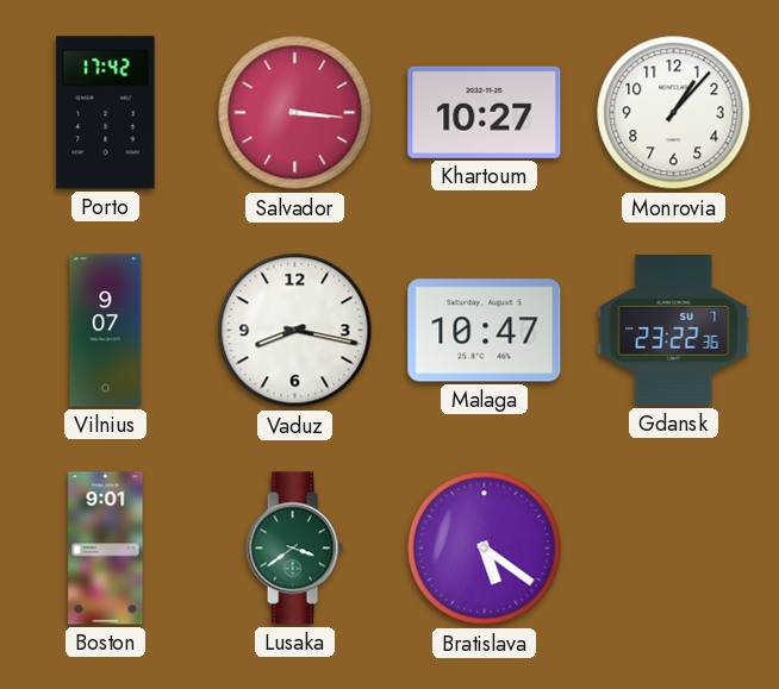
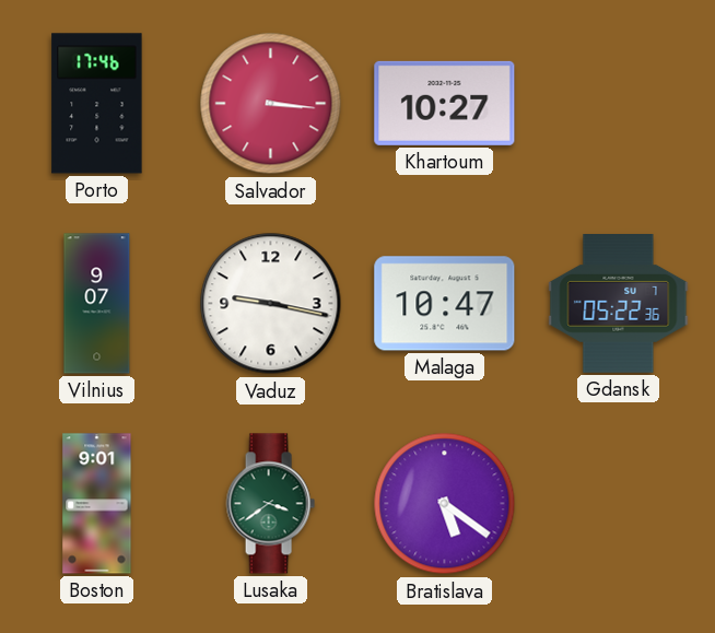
Porto: 17:42 -> 17:46 (97, 104)
Monrovia: 1:07 -> none (674, 113)
Vaduz: 8:17 -> 9:17 (271, 304)
Gdansk: 23:22 -> 05:22 (619, 304)
